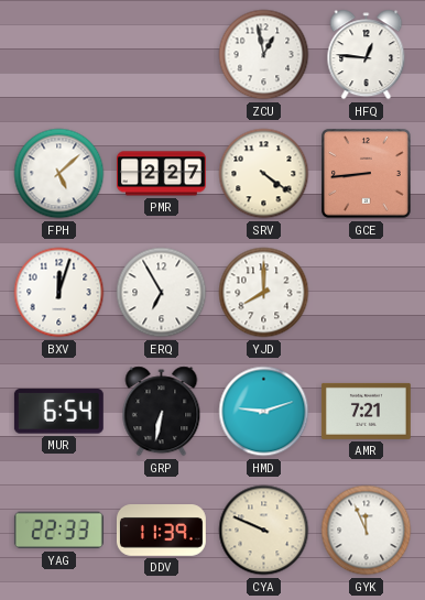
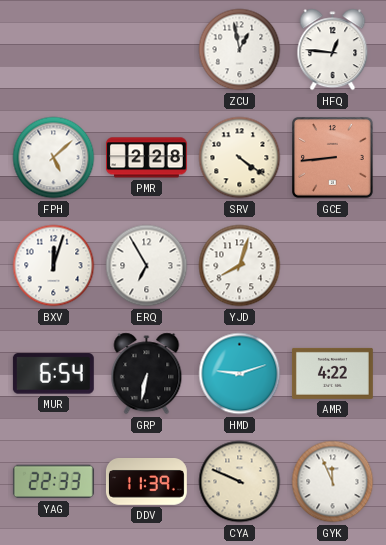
PMR: 2:27 -> 2:28 (146, 158)
YJD: 8:00 -> 8:03 (240, 266)
AMR: 7:21 -> 4:22 (332, 373)
